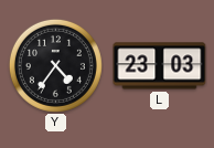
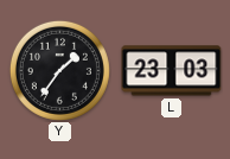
Y: 4:36 -> 1:36 (59, 70)
